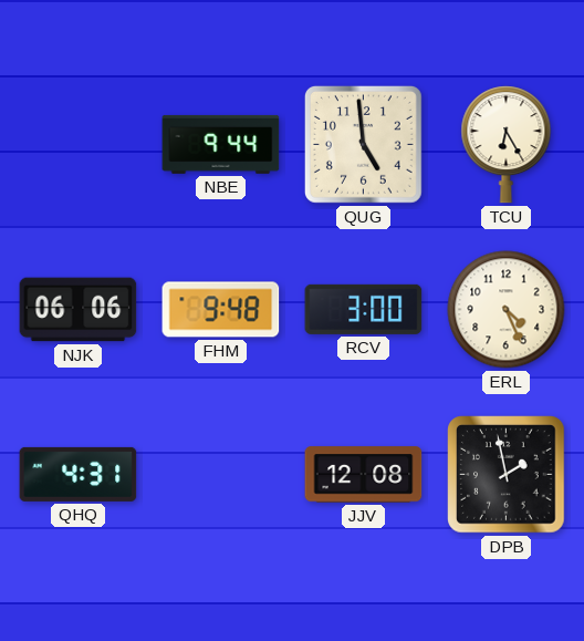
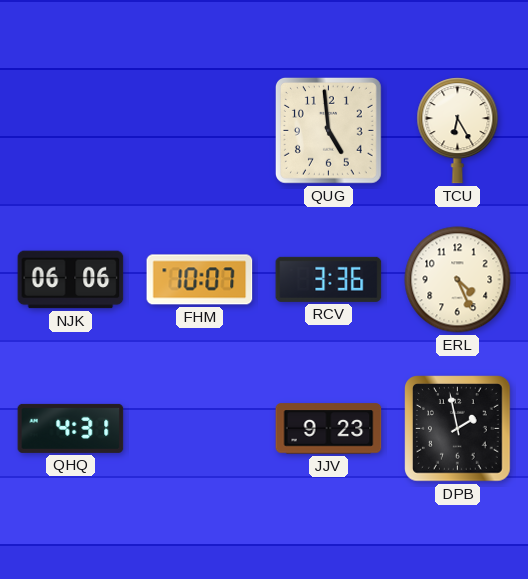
NBE: 9:44 -> none (221, 144)
FHM: 9:48 -> 10:07 (200, 280)
RCV: 3:00 -> 3:36 (329, 279)
JJV: 12:08 -> 9:23 (329, 429)
